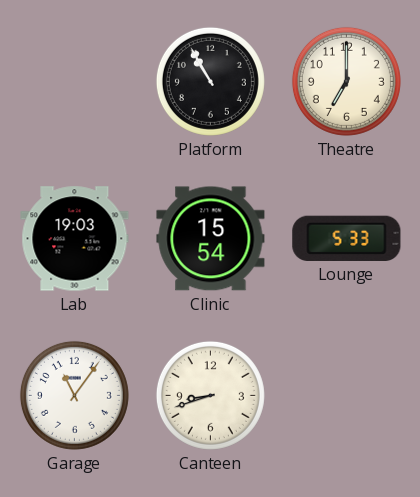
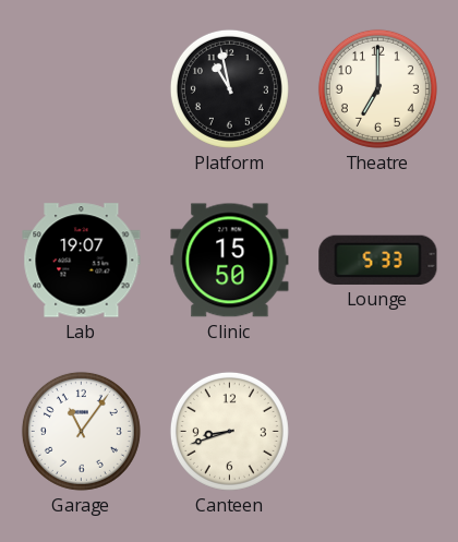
Platform: 10:55 -> 10:58 (229, 88)
Lab: 19:03 -> 19:07 (82, 261)
Clinic: 15:54 -> 15:50 (230, 261)
